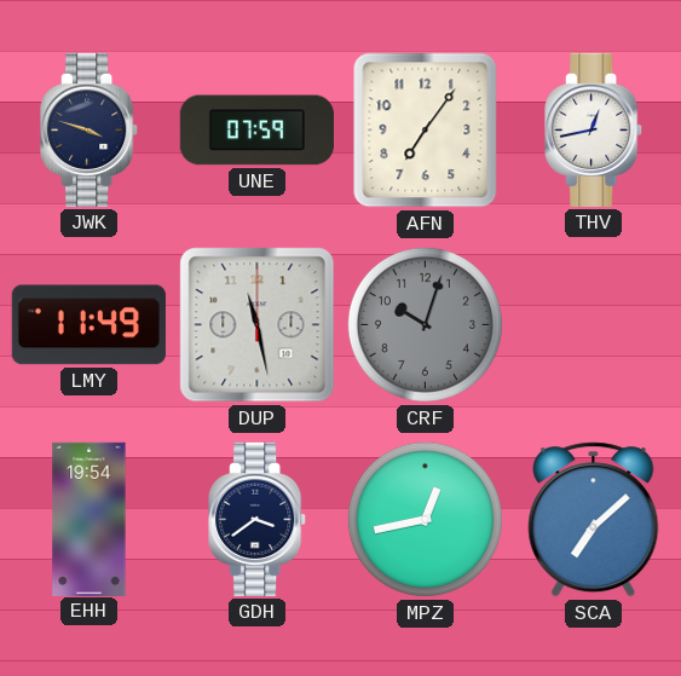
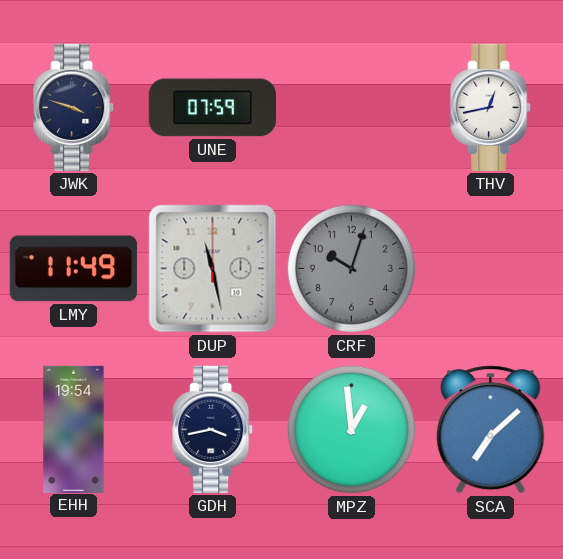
AFN: 7:06 -> none (426, 131)
GDH: 3:39 -> 3:43 (213, 429)
MPZ: 12:43 -> 12:59 (351, 429)
